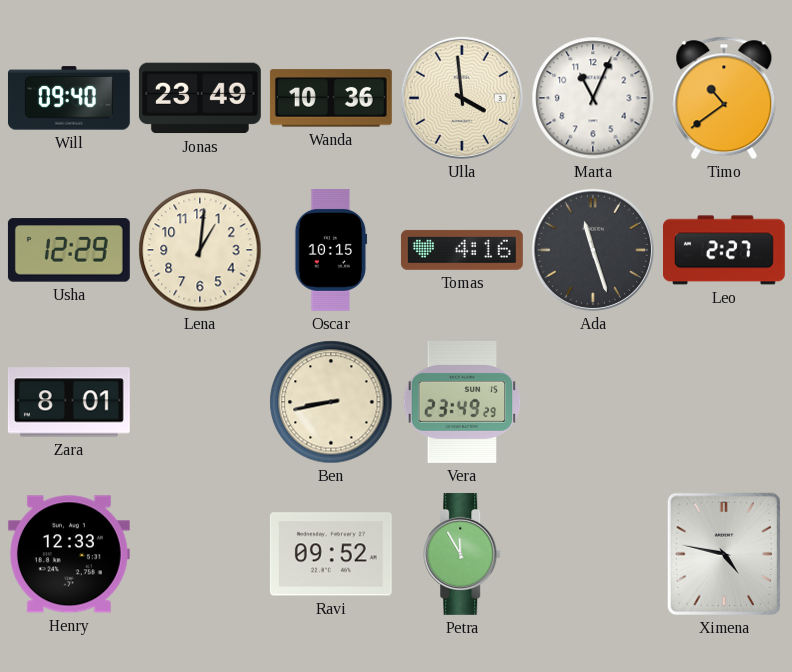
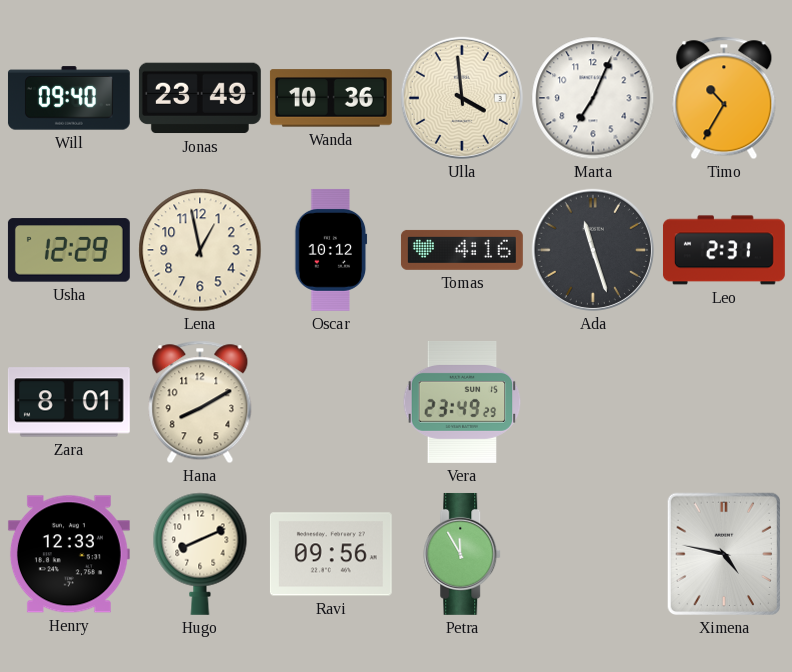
Marta: 11:04 -> 7:04 (593, 98)
Timo: 10:39 -> 10:35 (724, 98)
Lena: 1:01 -> 12:58 (200, 250)
Oscar: 10:15 -> 10:12 (331, 250)
Leo: 2:27 -> 2:31 (724, 250)
Hana: none -> 8:10 (200, 402)
Ben: 8:43 -> none (331, 402)
Hugo: none -> 8:11 (200, 554)
Ravi: 09:52 -> 09:56 (331, 554)
